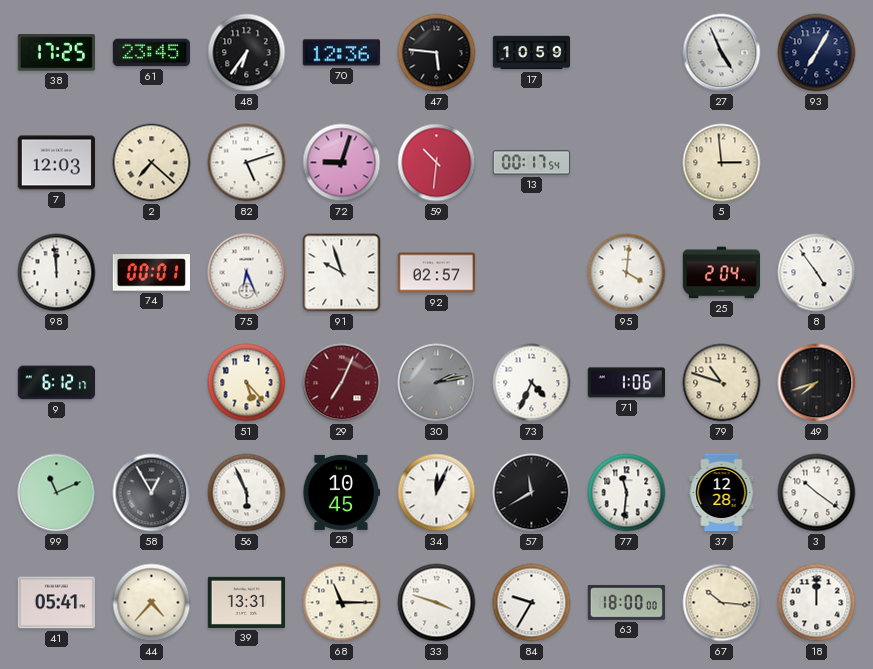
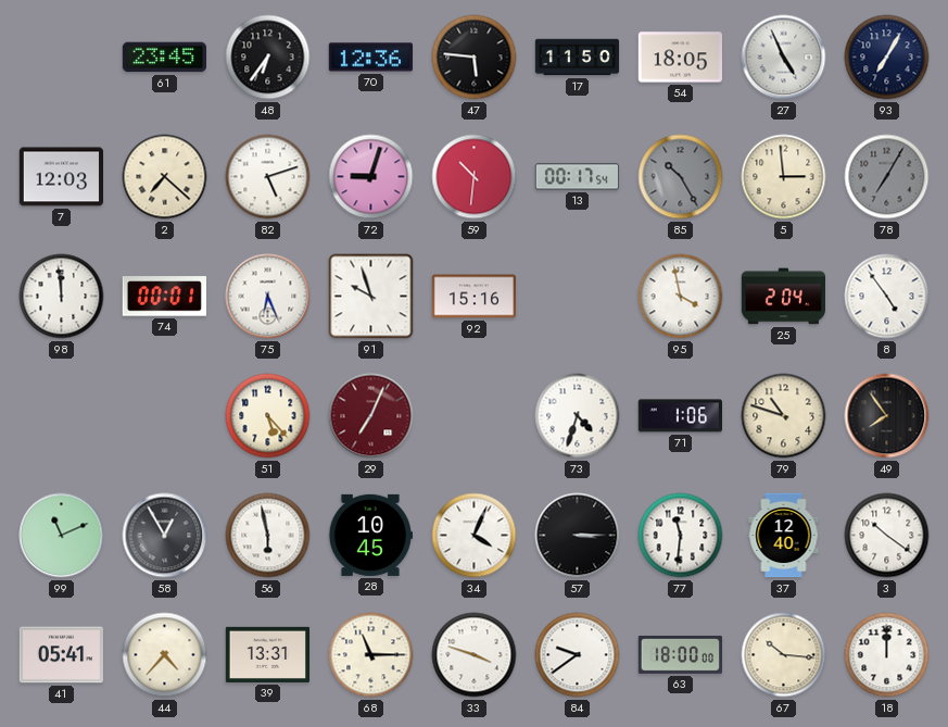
38: 17:25 -> none (56, 53)
17: 10:59 -> 11:50 (578, 58)
54: none -> 18:05 (680, 58)
85: none -> 10:25 (681, 177)
78: none -> 7:05 (887, 177)
92: 02:57 -> 15:16 (473, 297)
95: 4:01 -> 3:58 (681, 297)
9: 6:12 -> none (57, 383)
30: 2:13 -> none (437, 383)
73: 4:34 -> 4:33 (578, 416)
49: 7:42 -> 7:54 (887, 416)
56: 5:56 -> 5:58 (268, 536)
34: 12:04 -> 4:04 (475, 536)
57: 11:40 -> 3:15 (578, 536)
37: 12:28 -> 12:40 (784, 536)
84: 9:35 -> 9:39 (578, 655)
